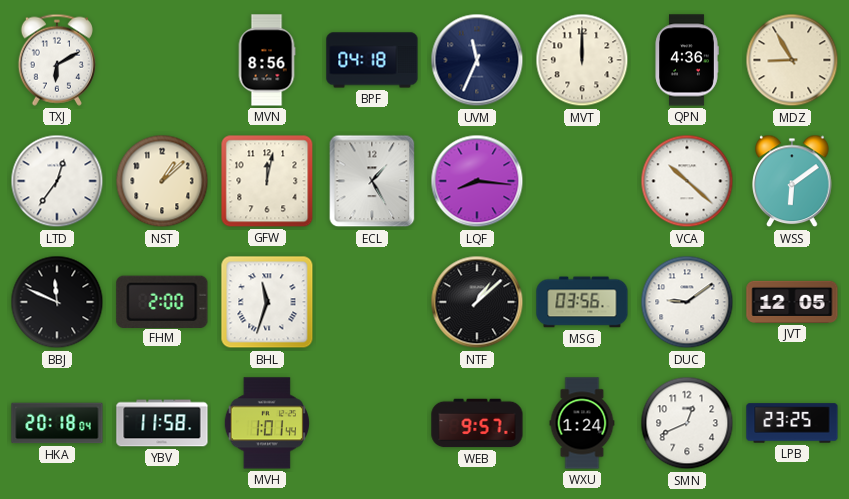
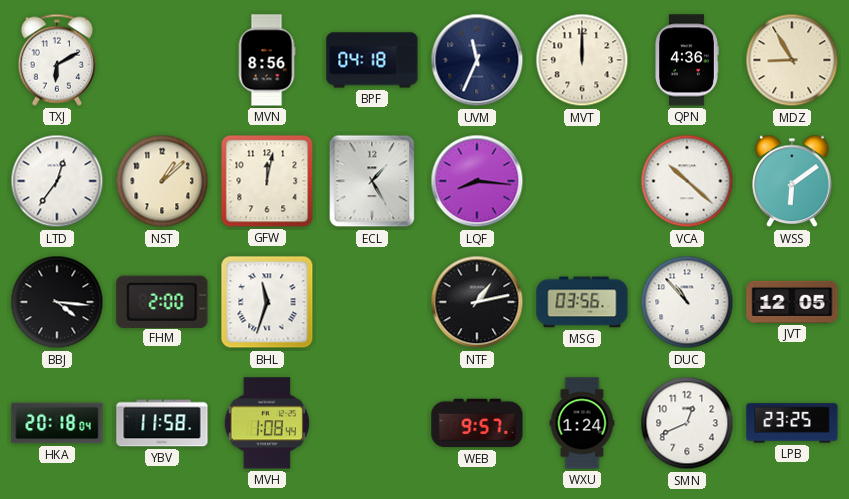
BBJ: 11:49 -> 4:16 (57, 302)
NTF: 1:08 -> 1:13 (477, 302)
DUC: 9:09 -> 10:53 (687, 302)
MVH: 1:01 -> 1:08 (267, 423)
